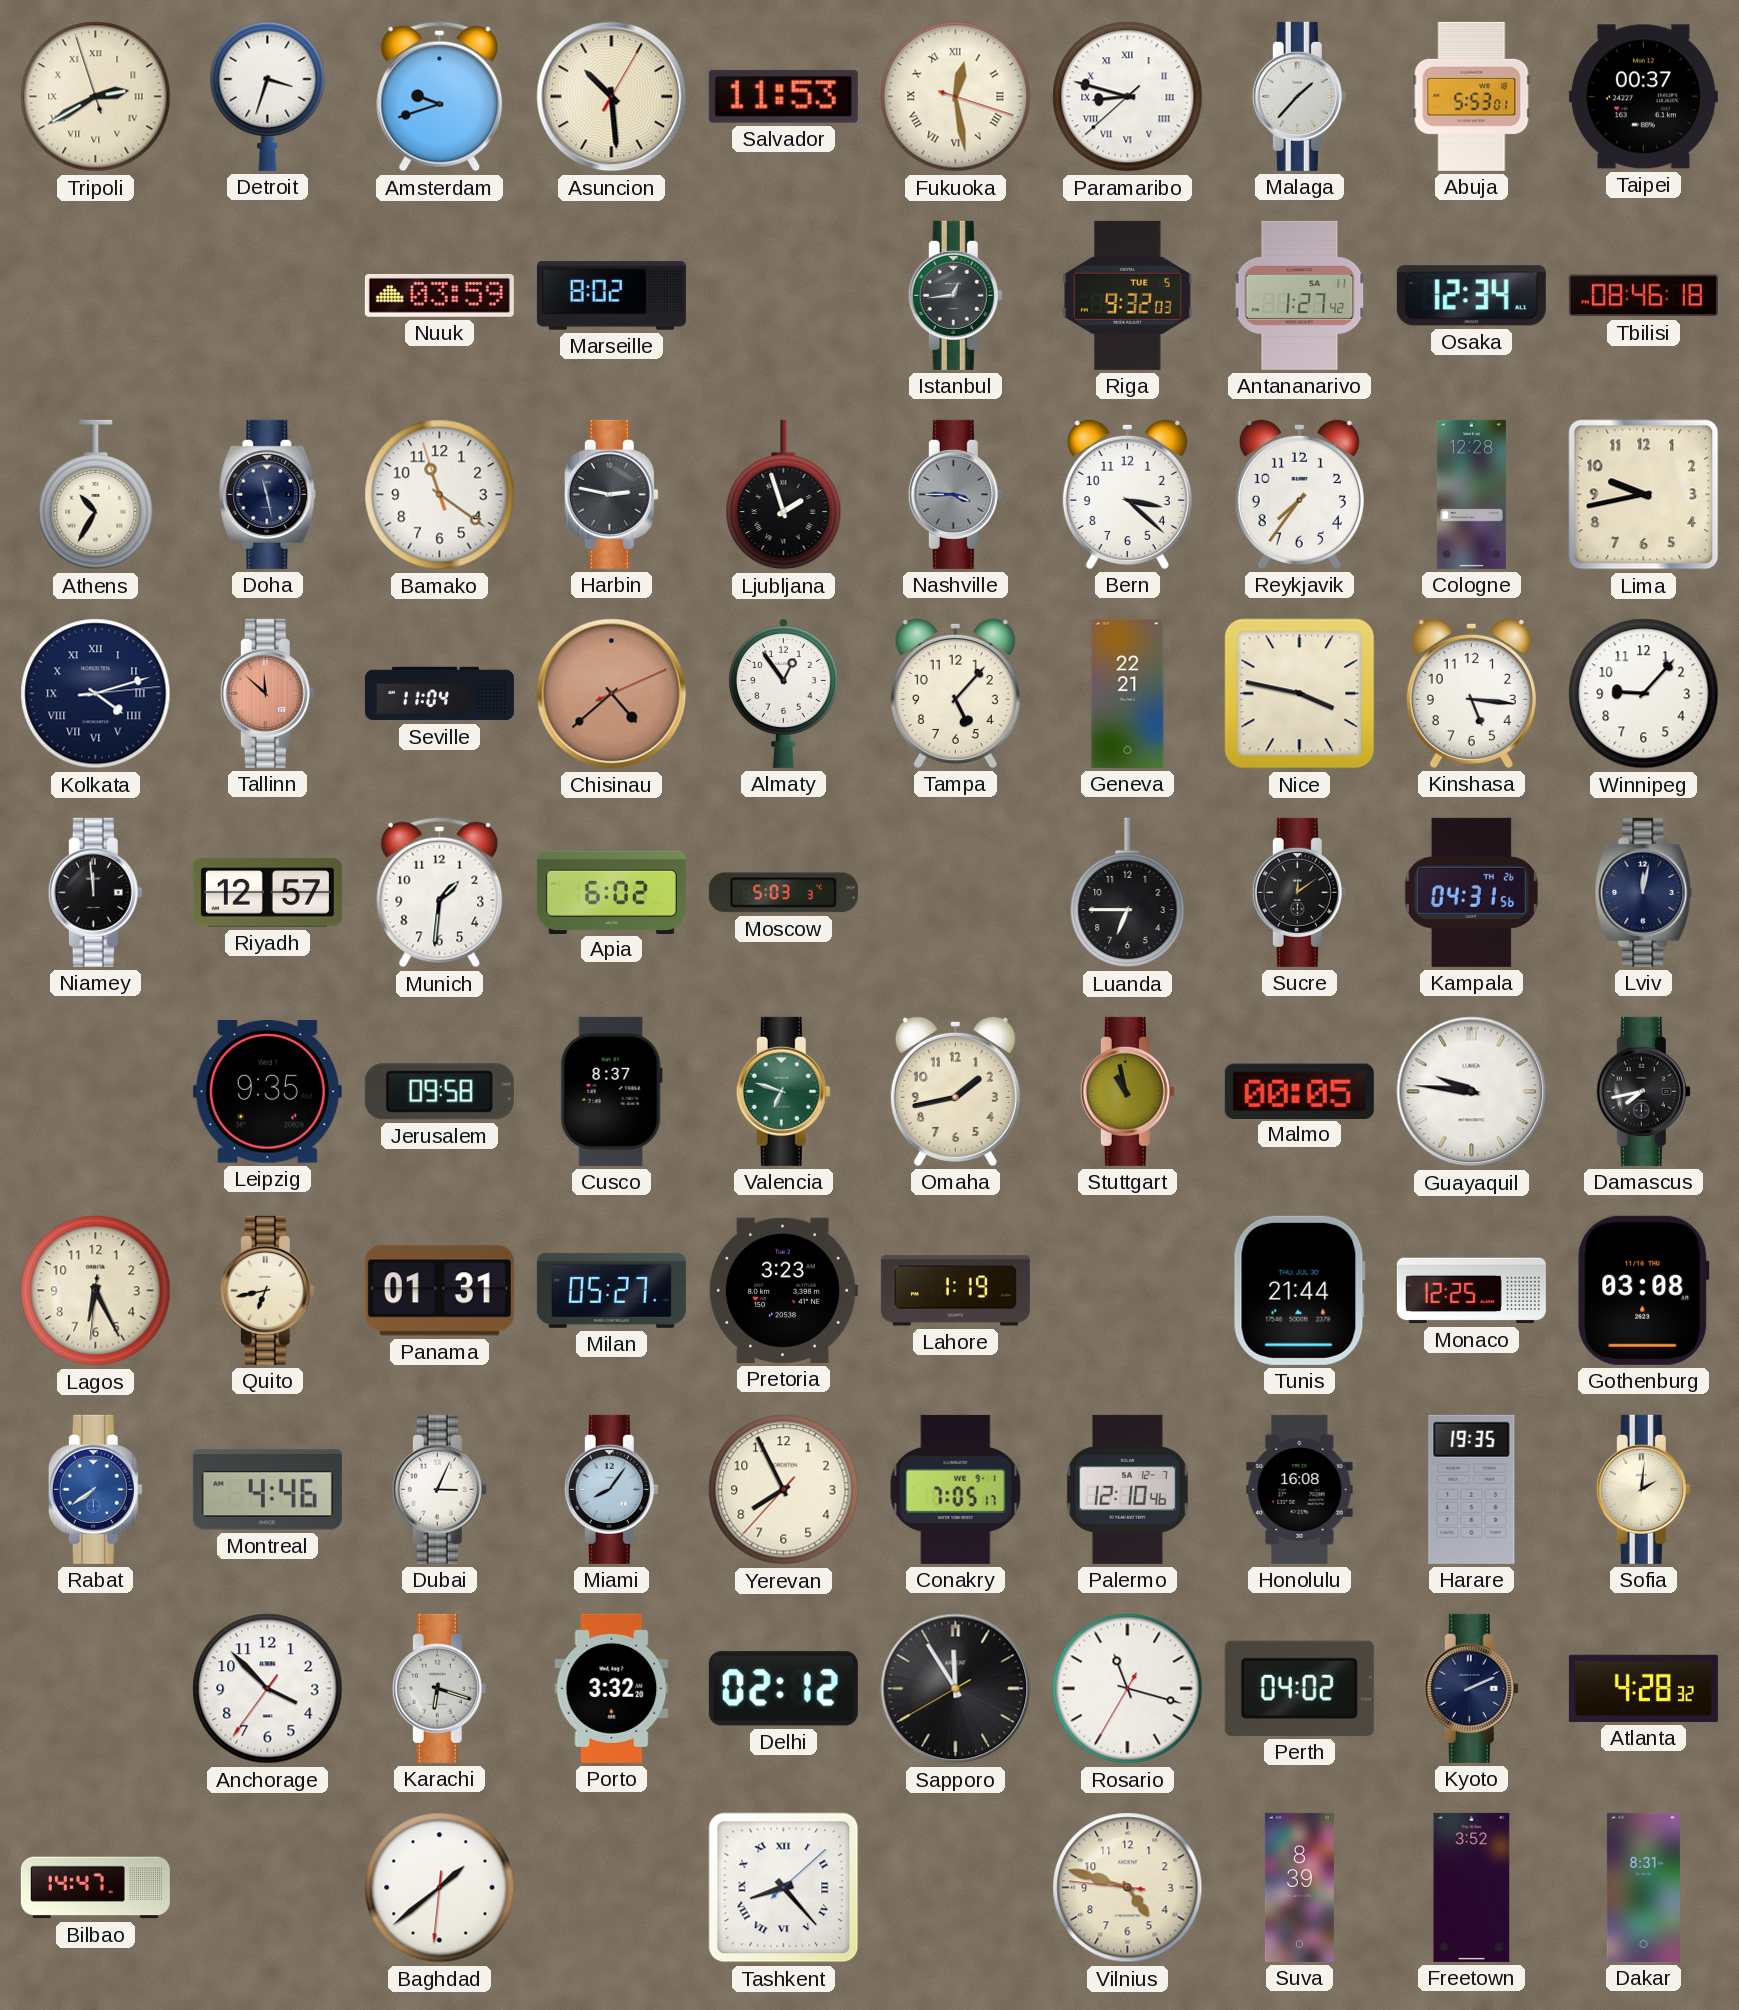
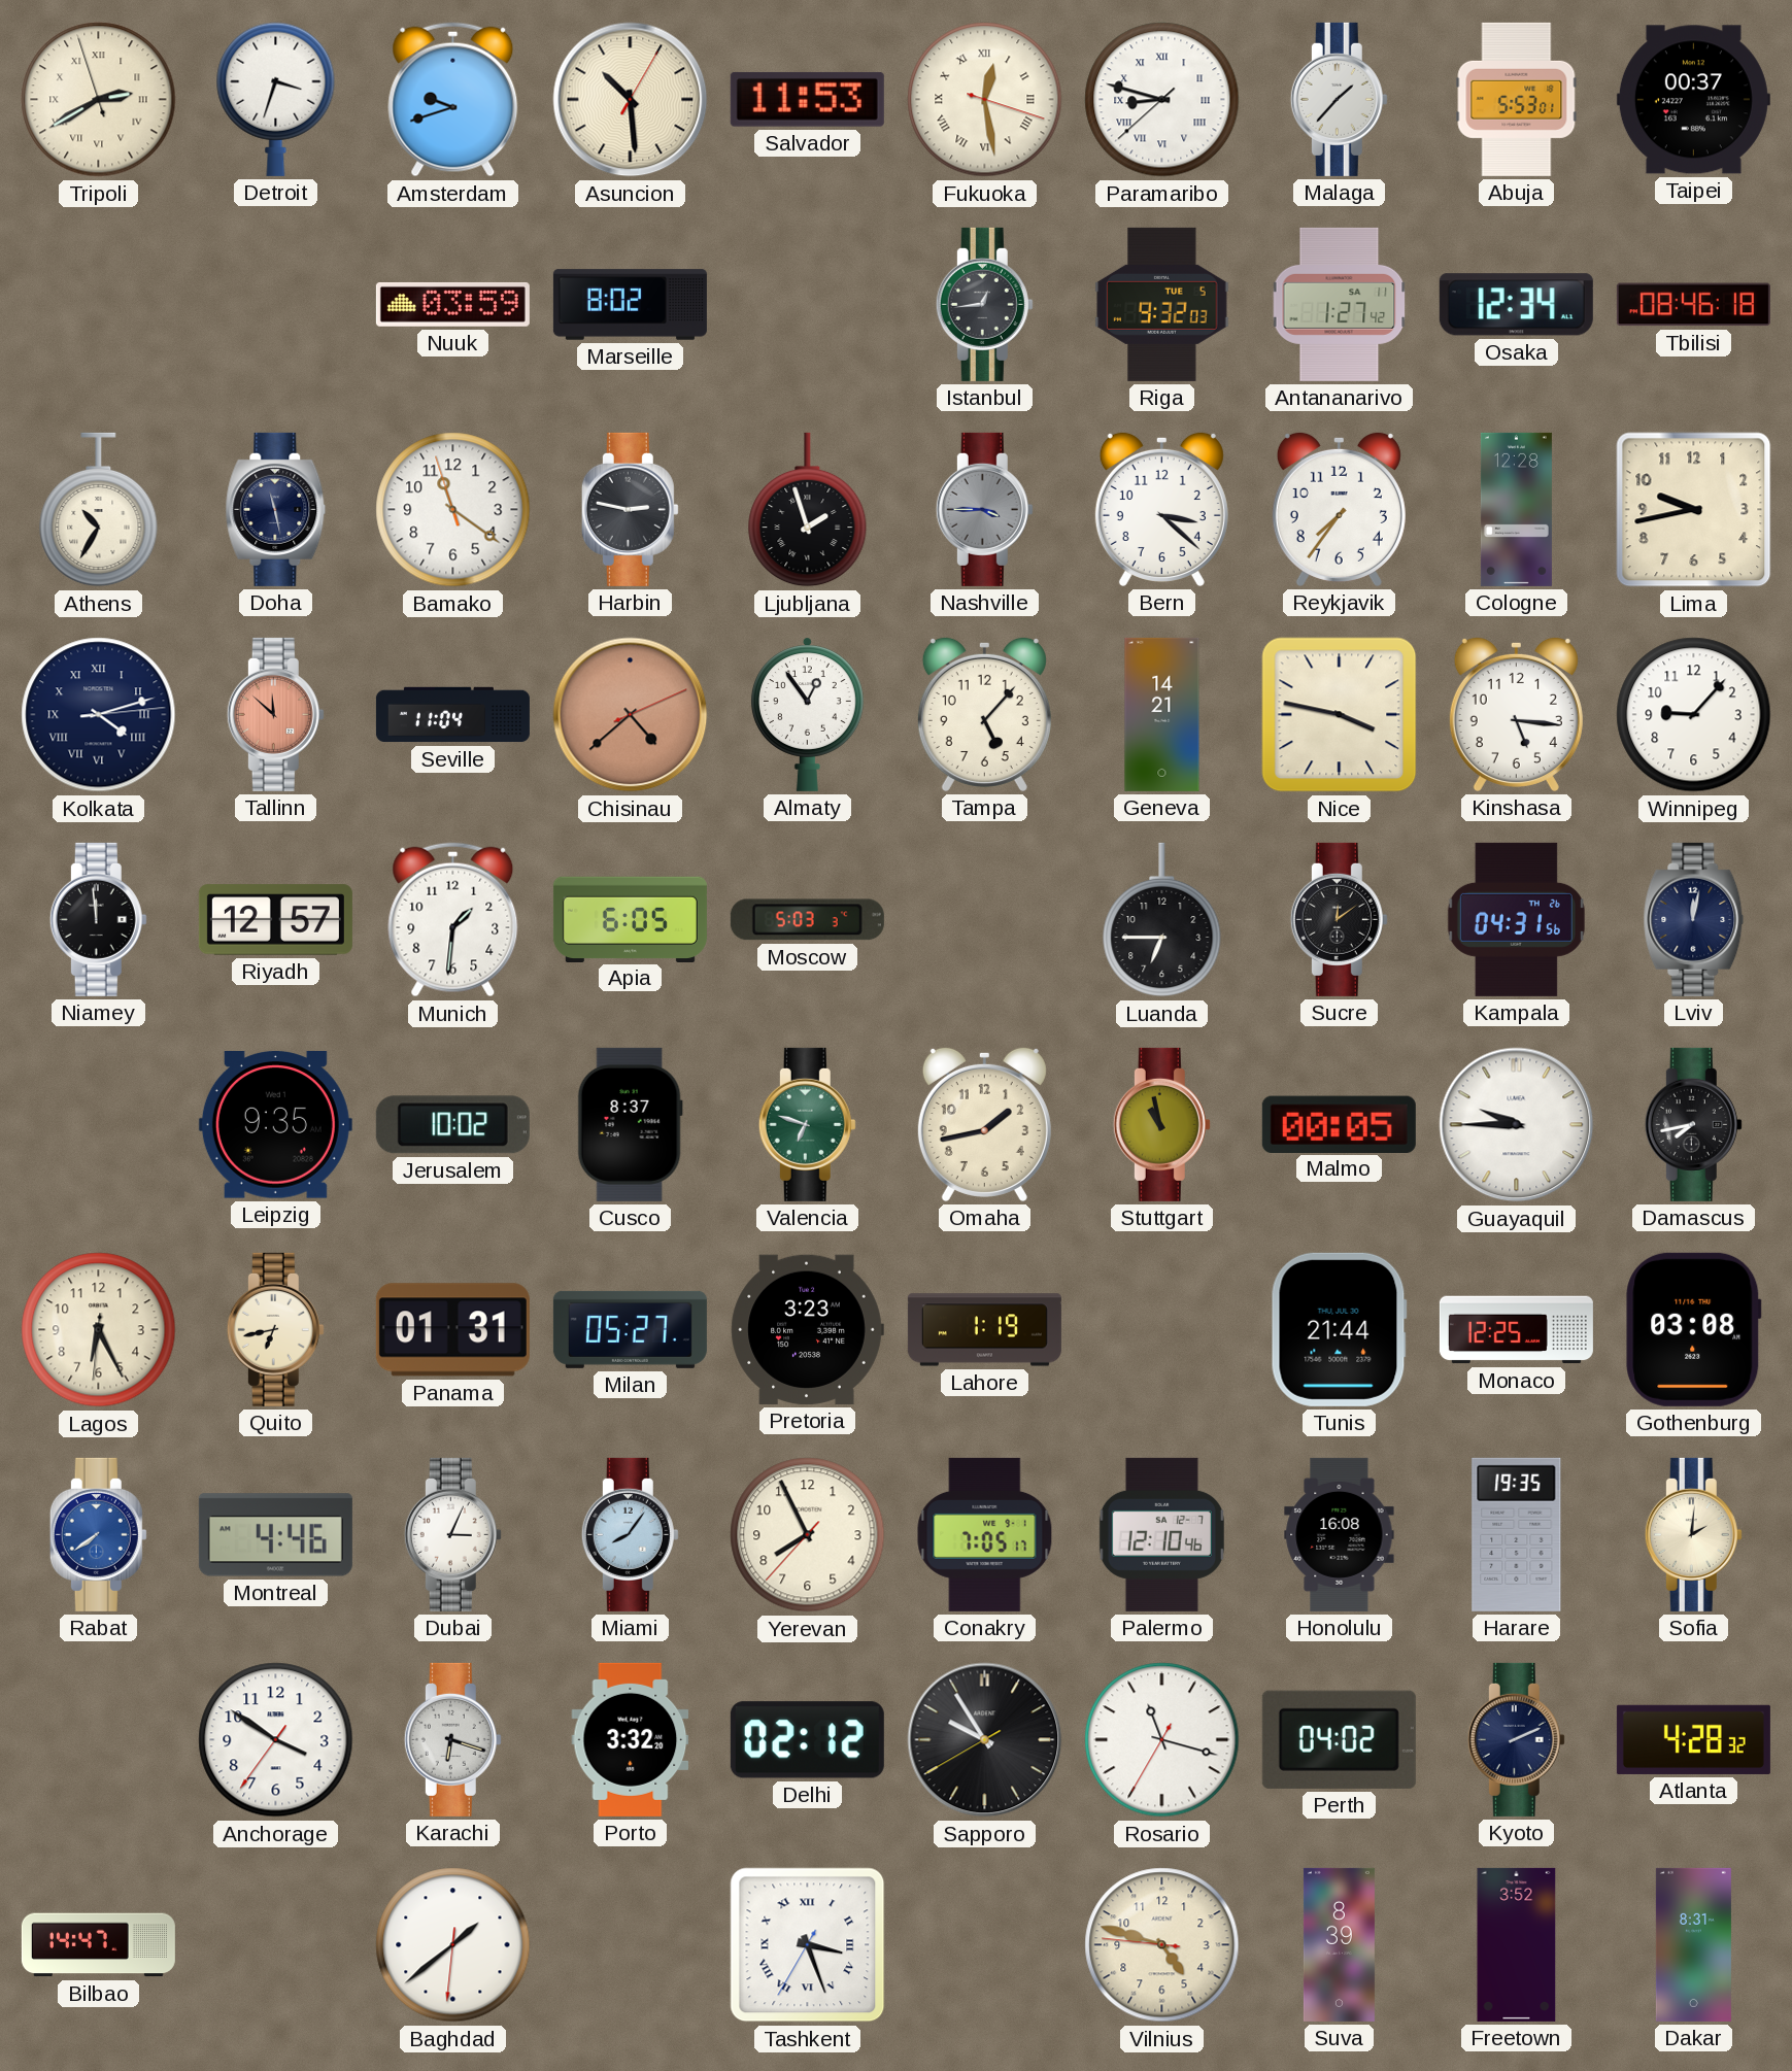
Geneva: 22:21 -> 14:21 (1162, 714)
Apia: 6:02 -> 6:05 (630, 919)
Jerusalem: 09:58 -> 10:02 (452, 1125)
Guayaquil: 9:46 -> 9:45 (1517, 1125)
Anchorage: 3:52 -> 3:50 (276, 1740)
Sapporo: 11:54 -> 9:54 (985, 1740)
Tashkent: 8:23 -> 3:26 (808, 1945)
